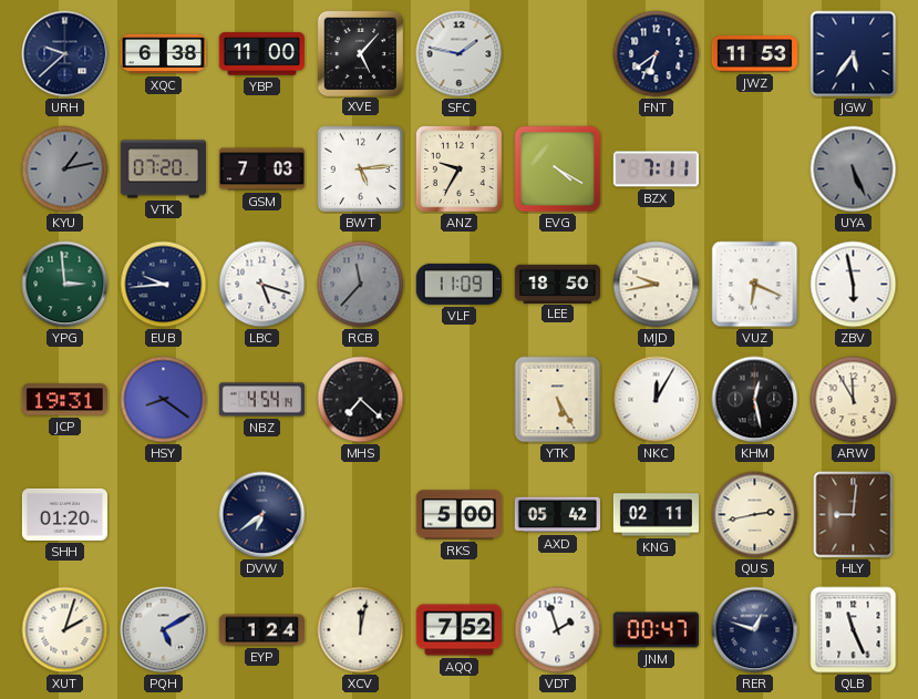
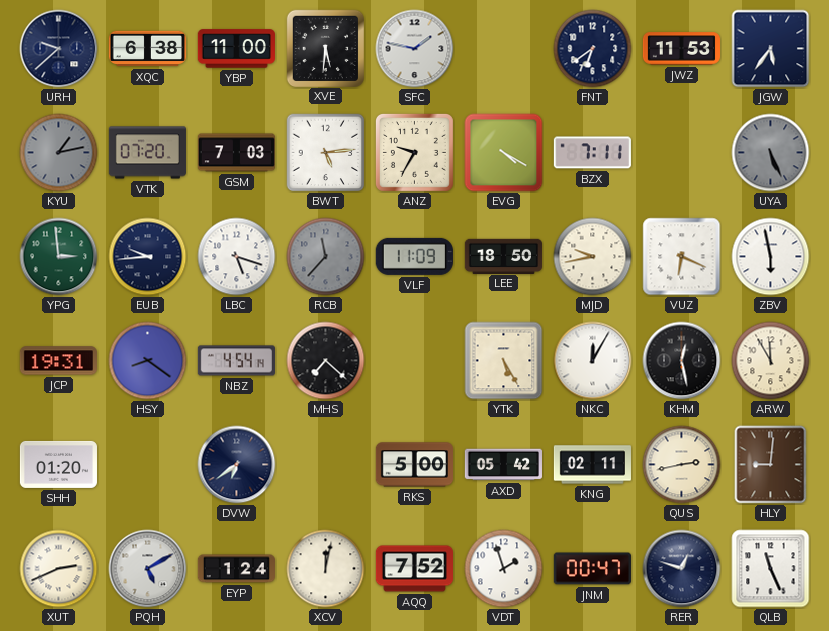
XVE: 5:07 -> 5:31 (325, 48)
XUT: 2:03 -> 2:41 (59, 569)
